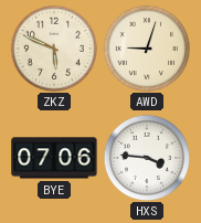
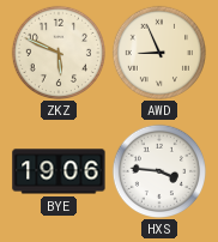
AWD: 9:03 -> 8:56 (158, 52)
BYE: 07:06 -> 19:06 (59, 171)
